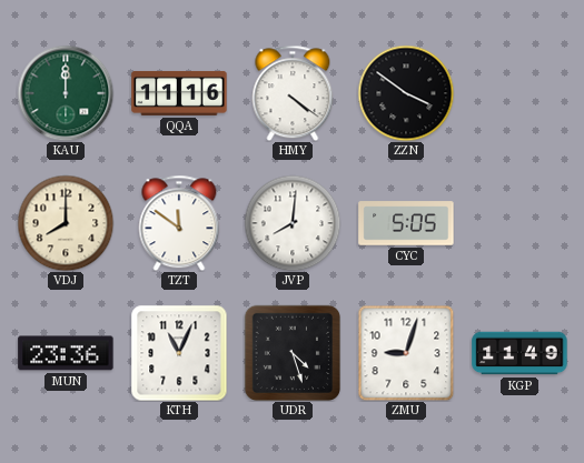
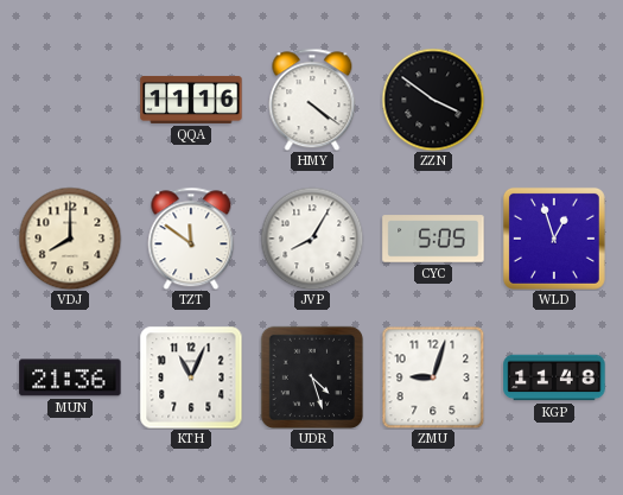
KAU: 12:00 -> none (66, 93)
JVP: 8:01 -> 8:05 (312, 239)
WLD: none -> 12:57 (554, 239)
MUN: 23:36 -> 21:36 (70, 377)
KGP: 11:49 -> 11:48 (554, 377)
